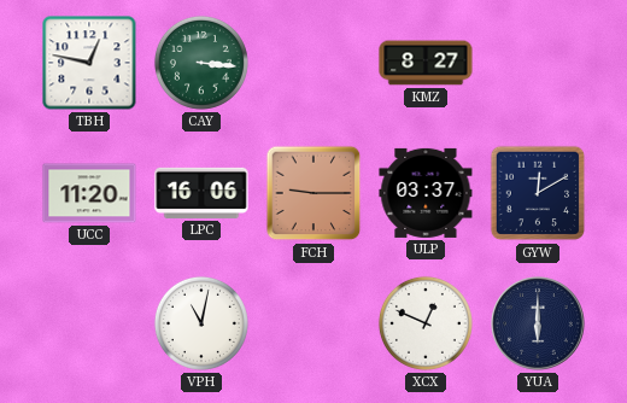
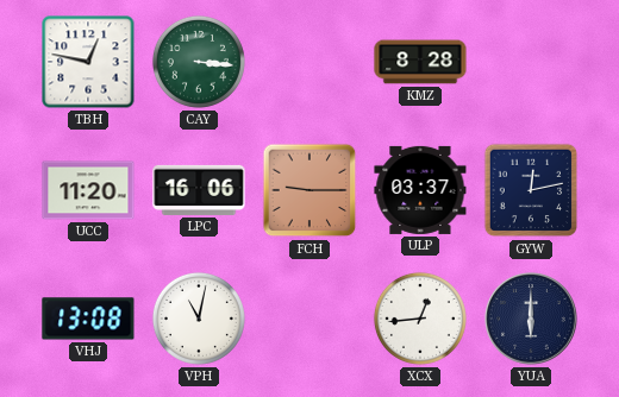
KMZ: 8:27 -> 8:28 (420, 62)
GYW: 12:10 -> 12:13 (531, 190)
VHJ: none -> 13:08 (88, 319)
XCX: 12:49 -> 12:44 (420, 319)
